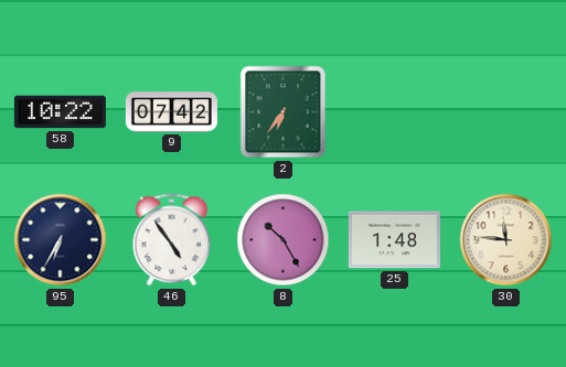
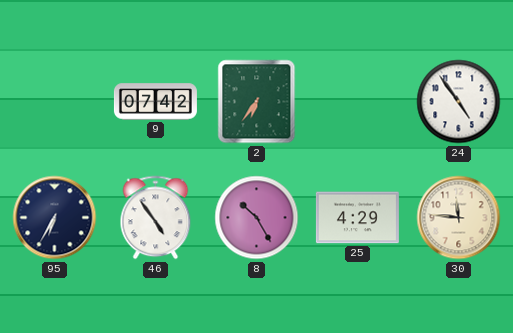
58: 10:22 -> none (60, 112)
24: none -> 4:54 (459, 102)
25: 1:48 -> 4:29 (357, 218)
